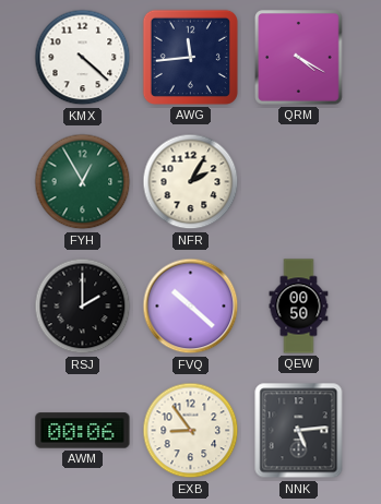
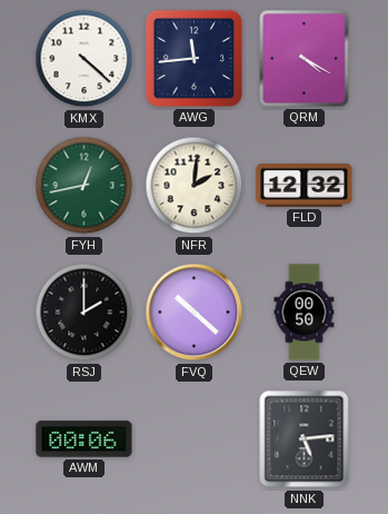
FYH: 12:55 -> 12:43 (84, 186)
NFR: 2:05 -> 2:01 (195, 186)
FLD: none -> 12:32 (305, 185)
EXB: 8:54 -> none (191, 431)
